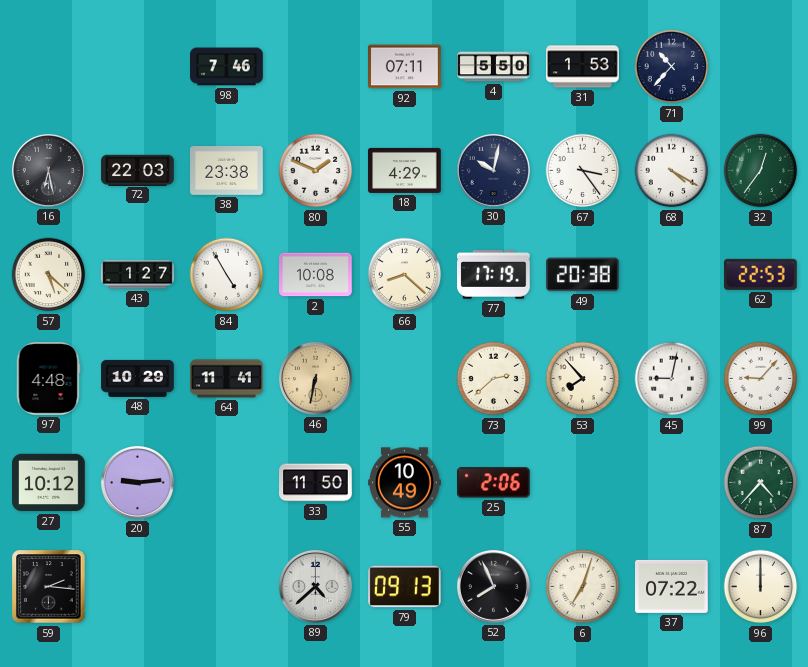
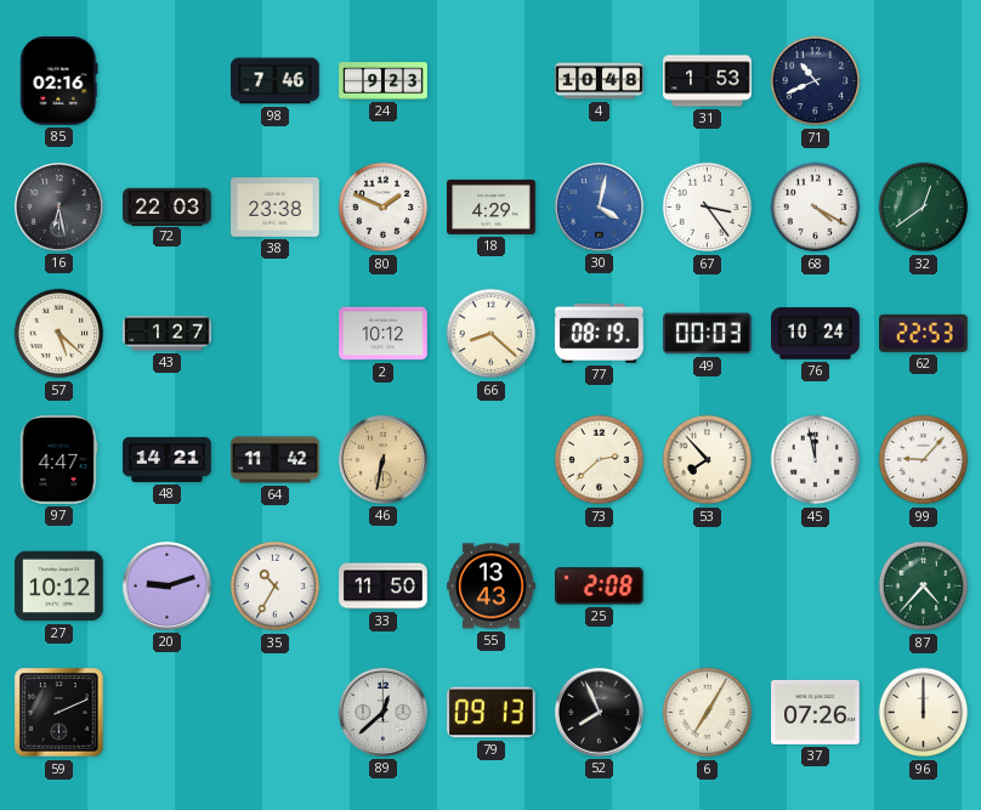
85: none -> 02:16 (59, 81)
24: none -> 9:23 (384, 81)
92: 07:11 -> none (405, 67)
4: 5:50 -> 10:48 (600, 81)
71: 10:37 -> 10:41 (816, 81)
30: 10:02 -> 4:02 (599, 206)
30 dial: navy -> blue (599, 206)
32: 12:36 -> 12:39 (924, 208)
84: 4:55 -> none (227, 275)
2: 10:08 -> 10:12 (384, 334)
77: 17:19 -> 08:19 (600, 334)
49: 20:38 -> 00:03 (708, 334)
76: none -> 10:24 (816, 334)
97: 4:48 -> 4:47 (58, 460)
48: 10:29 -> 14:21 (168, 459)
64: 11:41 -> 11:42 (276, 460)
45: 9:02 -> 11:58 (816, 460)
20: 9:14 -> 9:12 (166, 585)
35: none -> 10:35 (276, 587)
55: 10:49 -> 13:43 (492, 587)
25: 2:06 -> 2:08 (600, 587)
59: 2:16 -> 2:11 (59, 713)
89: 4:38 -> 12:38 (382, 712)
6: 7:03 -> 7:05 (708, 713)
37: 07:22 -> 07:26 (816, 712)
